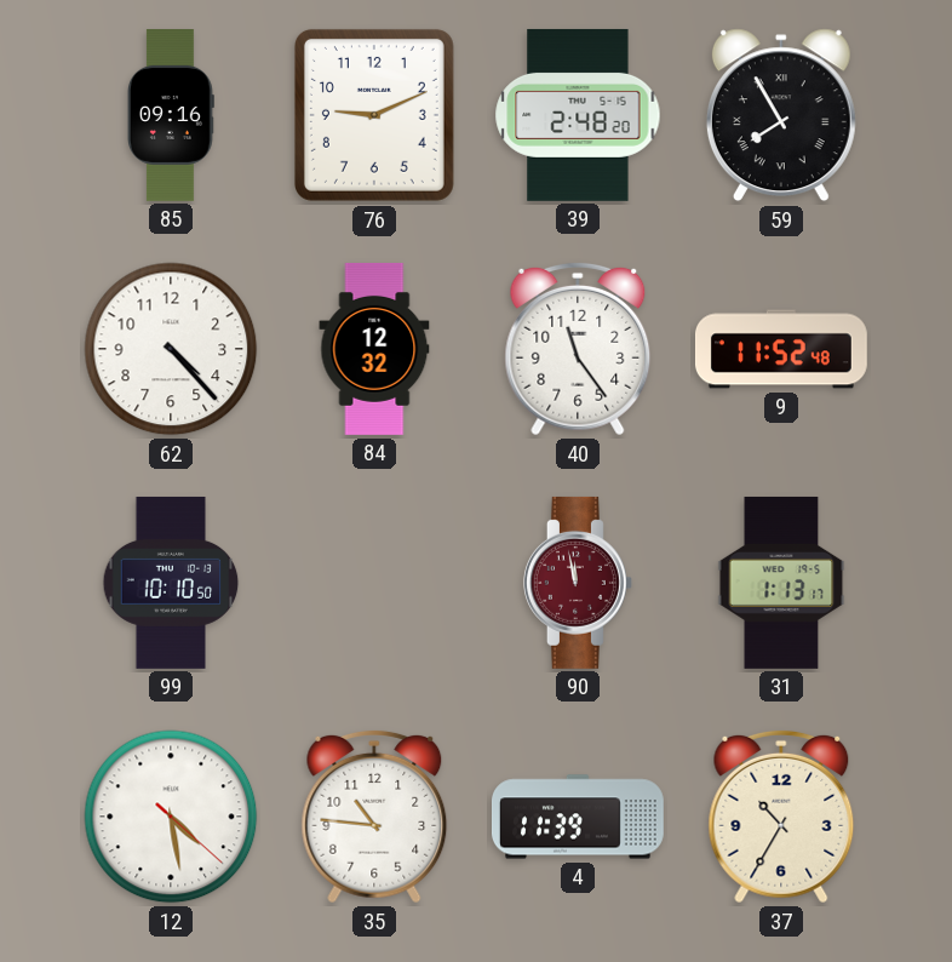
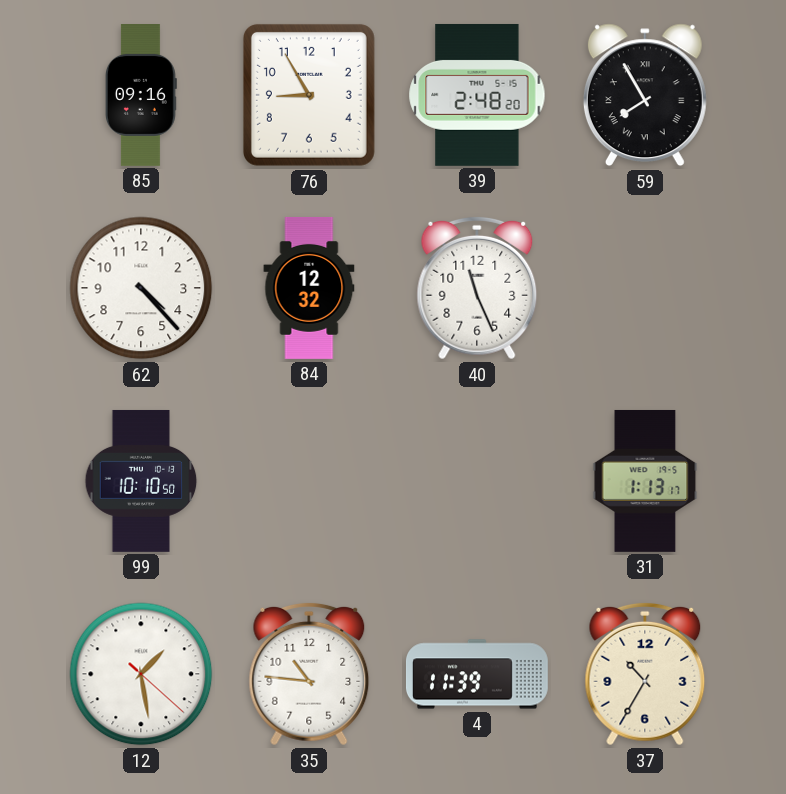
76: 9:11 -> 8:55 (309, 95)
40: 11:24 -> 11:26 (477, 288)
9: 11:52 -> none (781, 349)
90: 11:58 -> none (578, 583)
12: 4:28 -> 1:28 (141, 674)
